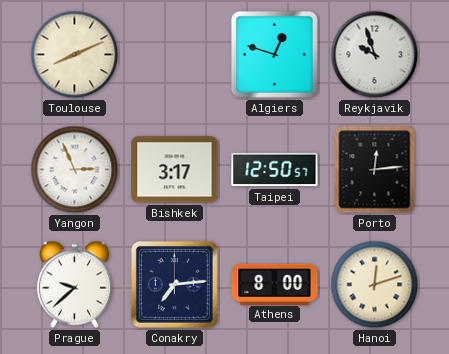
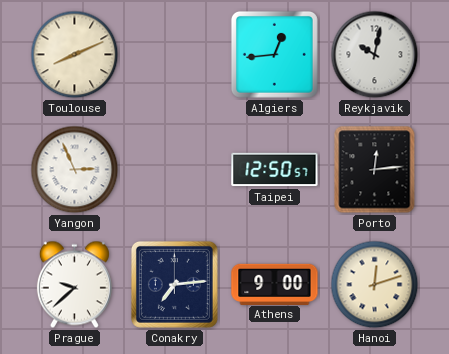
Algiers: 12:48 -> 12:44 (274, 54)
Reykjavik: 9:57 -> 10:02 (375, 55)
Bishkek: 3:17 -> none (175, 170)
Athens: 8:00 -> 9:00 (275, 284)
